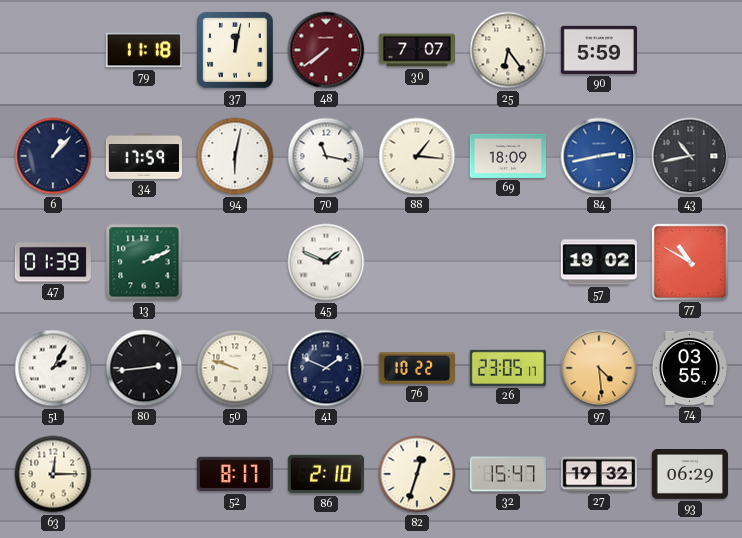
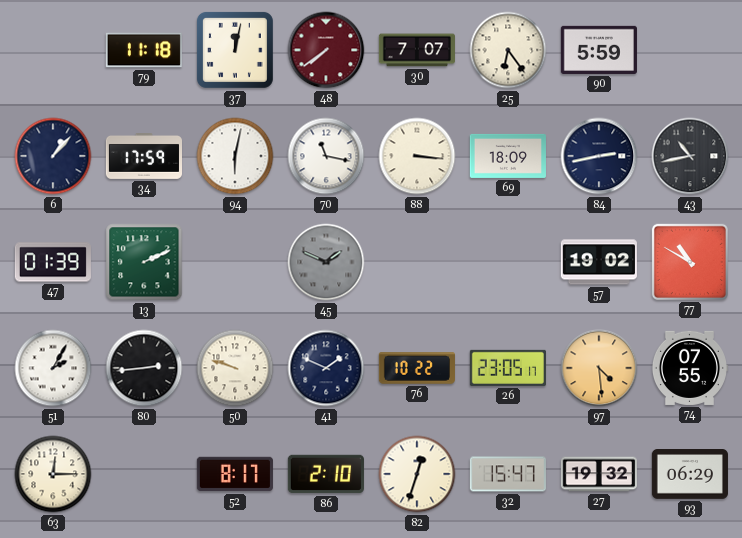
88: 1:16 -> 3:16 (417, 156)
84 dial: blue -> navy (599, 156)
45 dial: white -> grey (326, 262)
74: 03:55 -> 07:55 (689, 368)
